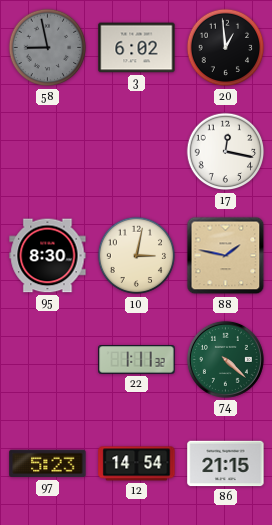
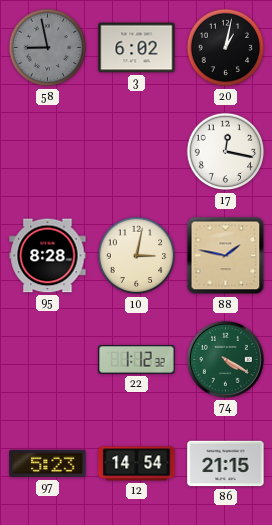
20: 12:59 -> 1:02 (226, 48)
95: 8:30 -> 8:28 (48, 256)
22: 1:11 -> 1:12 (137, 360)
74: 4:22 -> 4:20 (225, 359)
